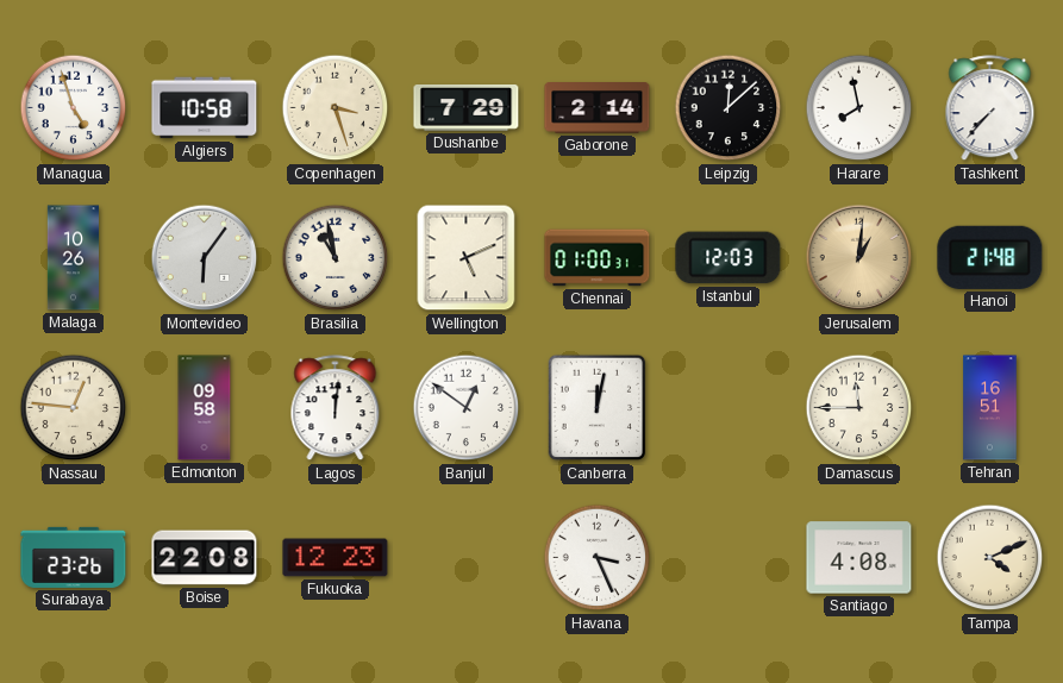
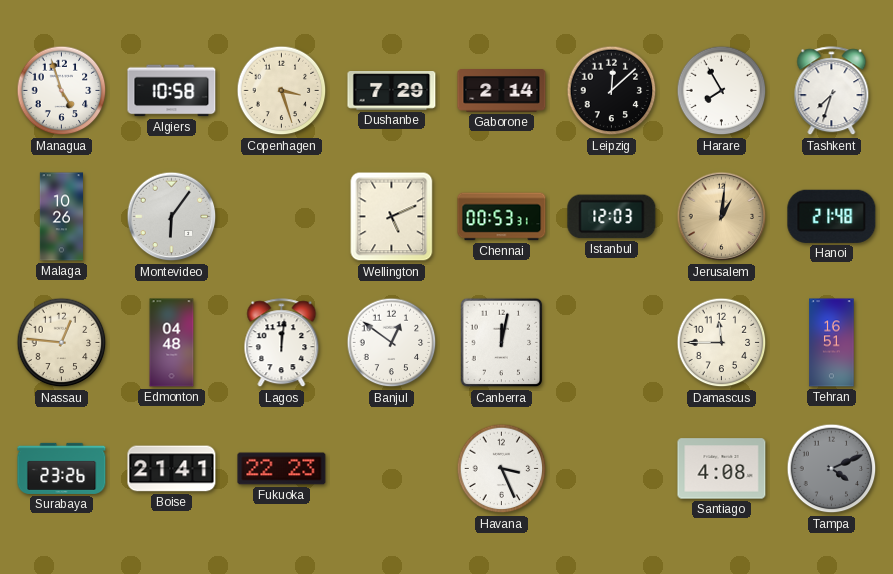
Harare: 7:58 -> 7:55 (722, 91)
Tashkent: 7:37 -> 7:33 (832, 91)
Brasilia: 10:58 -> none (336, 258)
Chennai: 01:00 -> 00:53 (502, 217)
Edmonton: 09:58 -> 04:48 (172, 343)
Boise: 22:08 -> 21:41 (172, 469)
Fukuoka: 12:23 -> 22:23 (282, 469)
Tampa dial: cream -> grey (832, 469)
